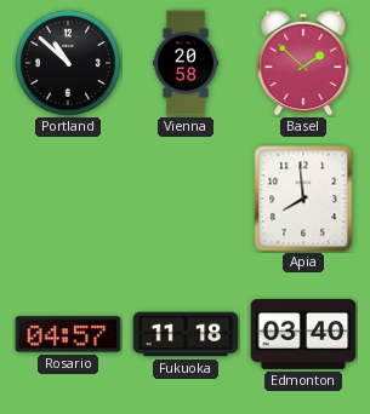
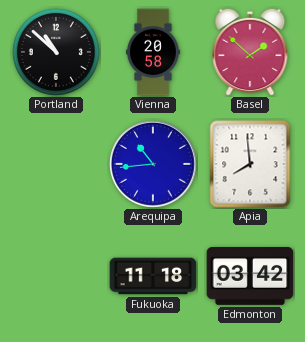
Arequipa: none -> 10:44 (154, 165)
Rosario: 04:57 -> none (68, 334)
Edmonton: 03:40 -> 03:42 (250, 277)
